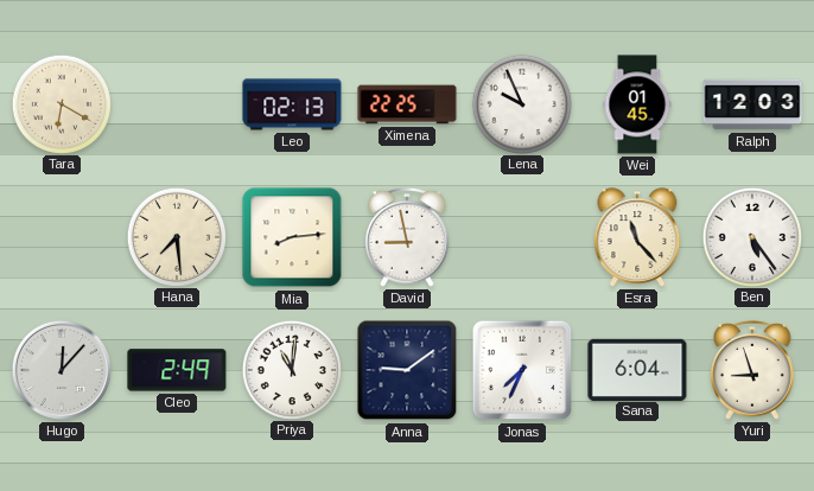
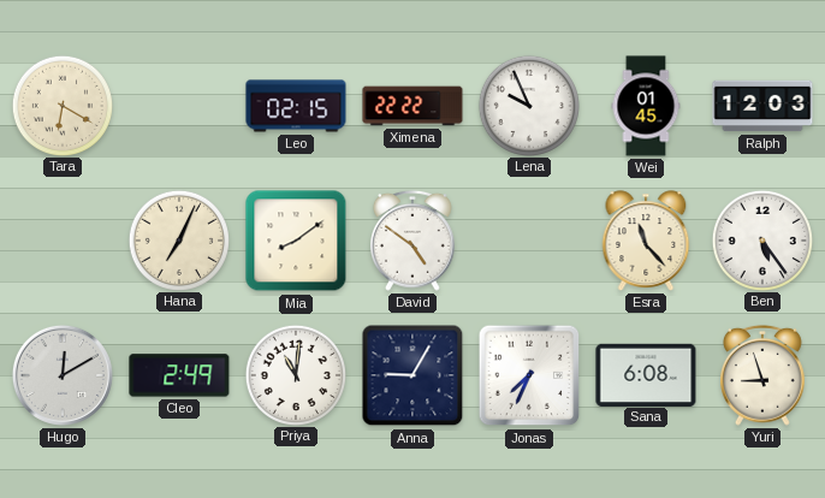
Leo: 02:13 -> 02:15 (296, 106)
Ximena: 22:25 -> 22:22 (412, 106)
Hana: 7:29 -> 7:04 (178, 239)
Mia: 8:14 -> 8:09 (296, 241)
David: 8:58 -> 4:51 (414, 241)
Hugo: 12:07 -> 12:10 (63, 375)
Anna: 9:09 -> 9:05 (412, 375)
Sana: 6:04 -> 6:08 (646, 374)
